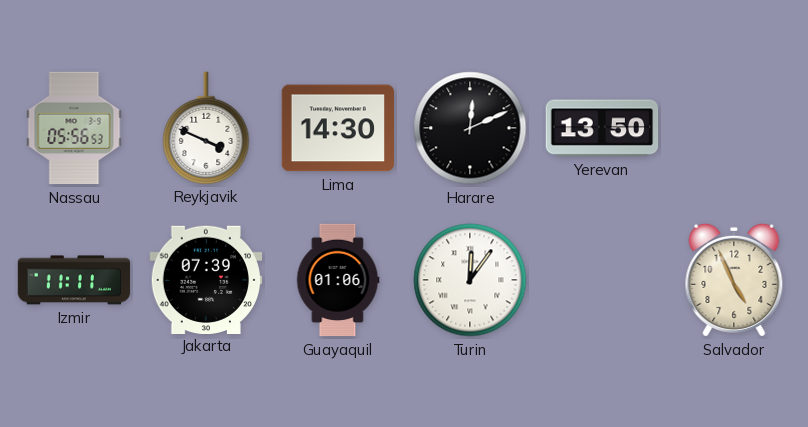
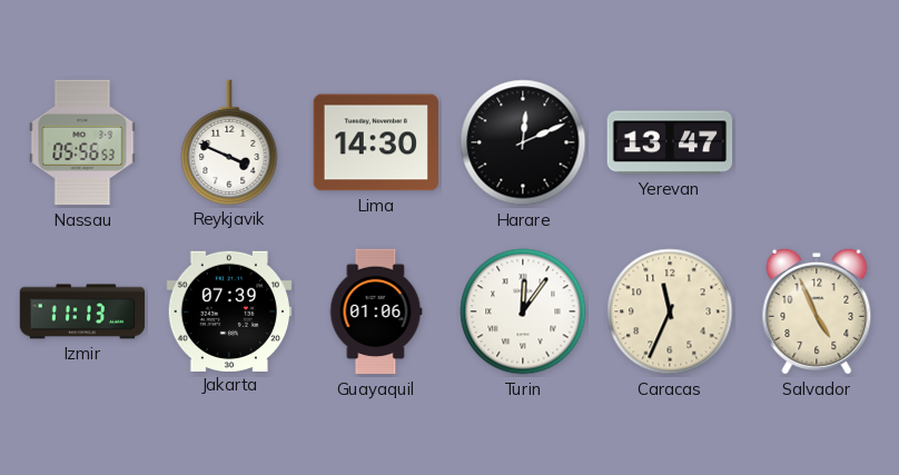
Yerevan: 13:50 -> 13:47 (670, 142)
Izmir: 11:11 -> 11:13 (82, 311)
Caracas: none -> 11:34 (670, 311)
